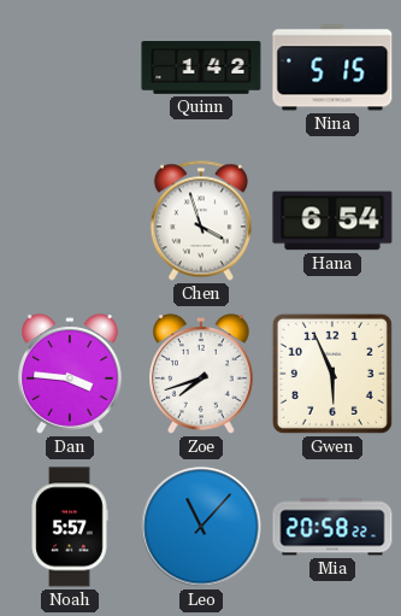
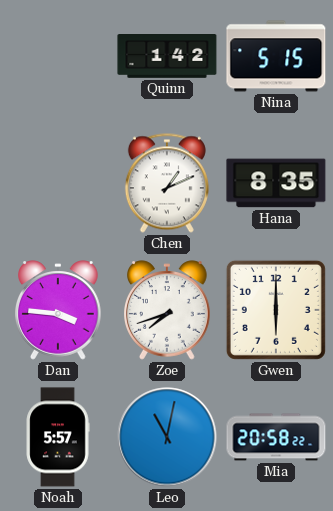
Chen: 3:57 -> 1:11 (167, 183)
Hana: 6:54 -> 8:35 (276, 183)
Gwen: 5:56 -> 6:00 (276, 310)
Leo: 11:07 -> 11:02 (167, 437)
